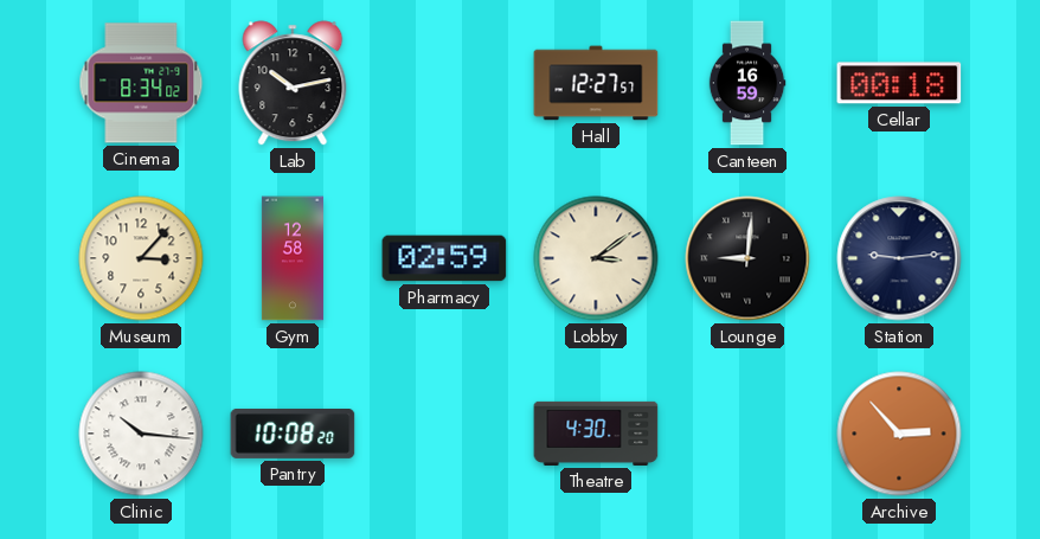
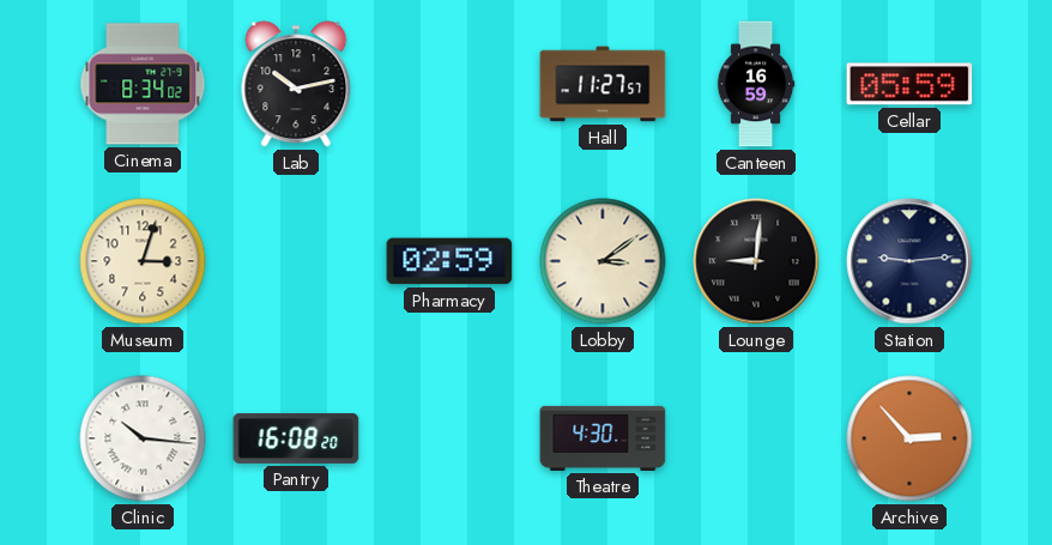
Hall: 12:27 -> 11:27 (603, 84)
Cellar: 00:18 -> 05:59 (909, 84)
Museum: 3:07 -> 3:03 (143, 261)
Gym: 12:58 -> none (293, 258)
Pantry: 10:08 -> 16:08 (296, 438)
